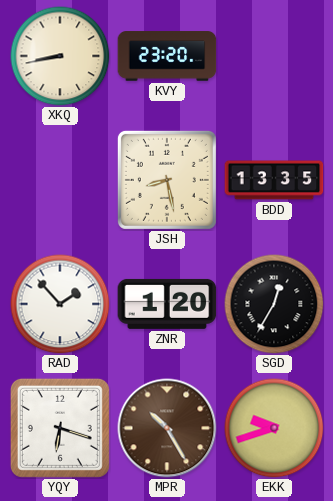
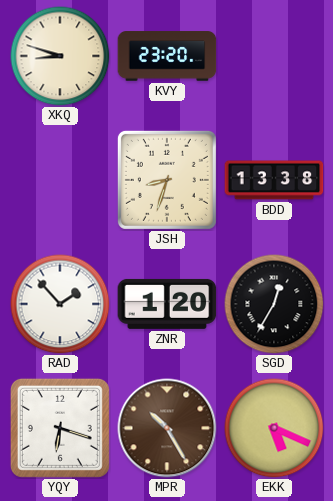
XKQ: 8:43 -> 8:48 (60, 56)
JSH: 8:28 -> 8:33 (167, 180)
BDD: 13:35 -> 13:38 (274, 180)
EKK: 9:42 -> 5:19 (274, 428)
